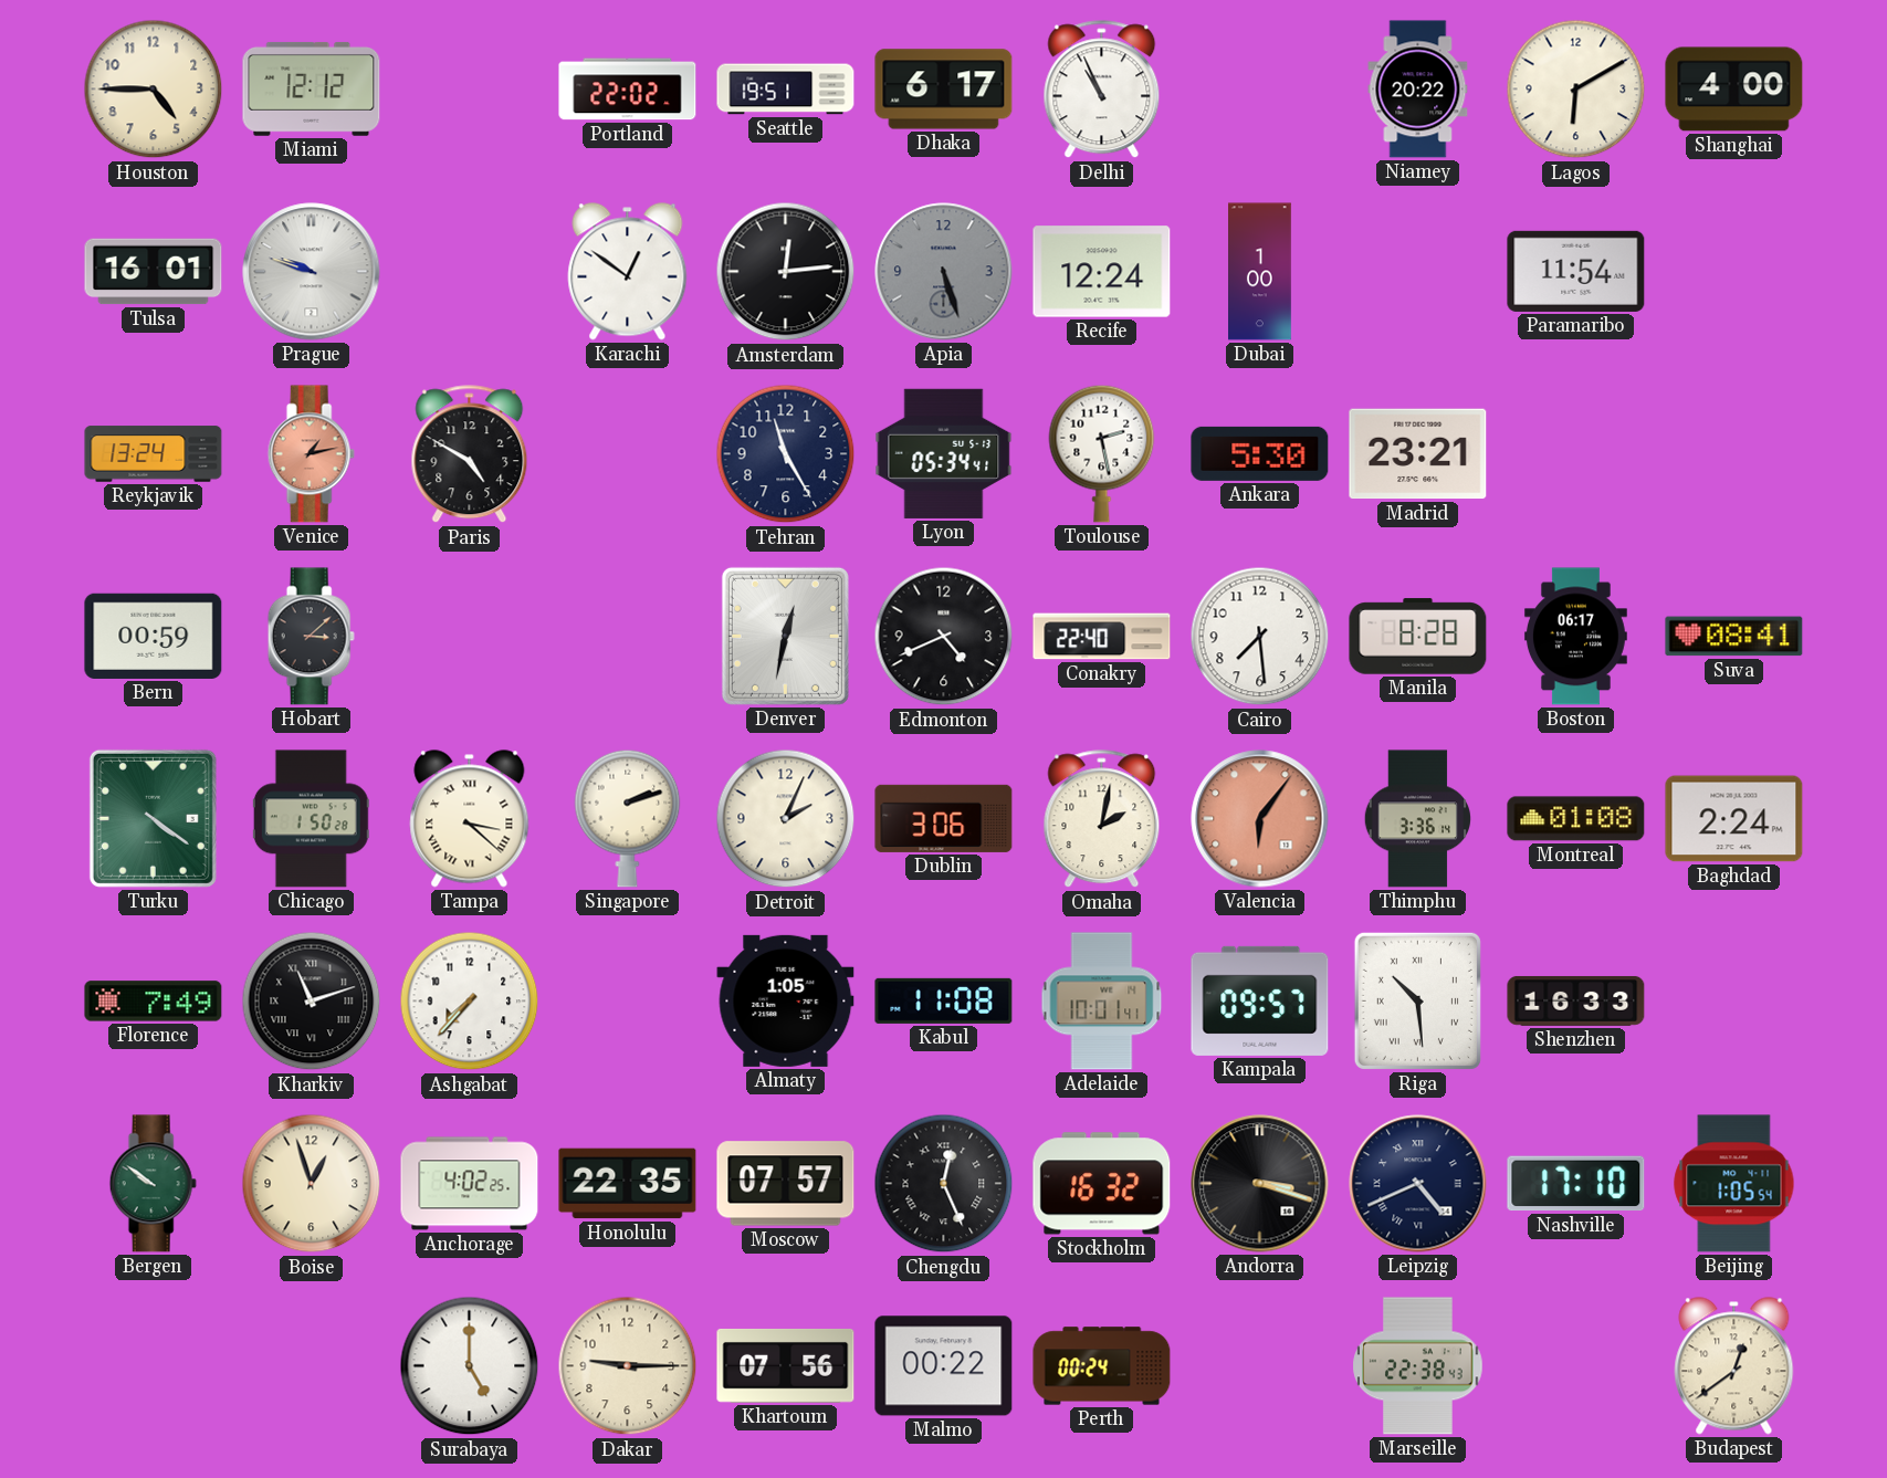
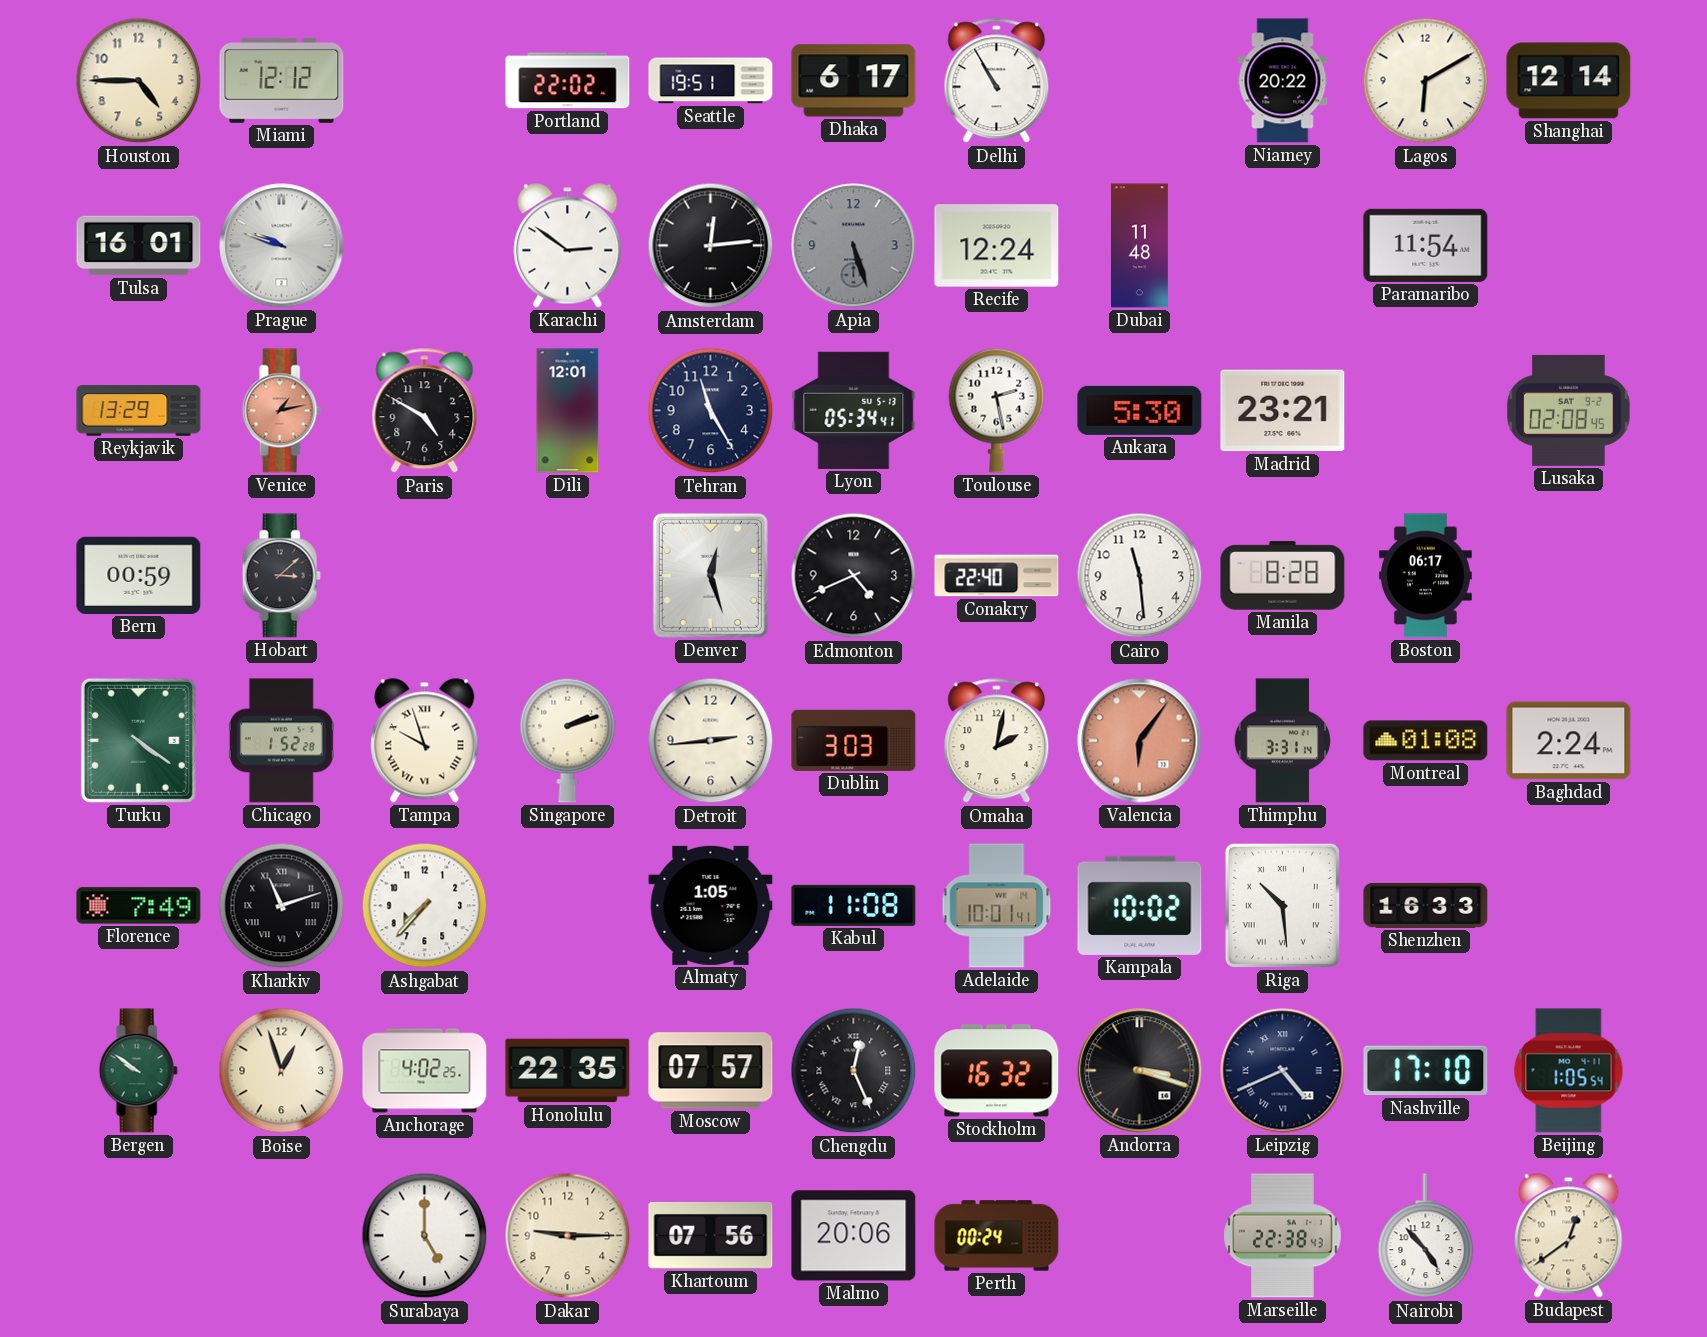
Delhi: 10:56 -> 10:55 (997, 81)
Shanghai: 4:00 -> 12:14 (1569, 81)
Karachi: 12:51 -> 2:51 (568, 246)
Dubai: 1:00 -> 11:48 (1140, 246)
Reykjavik: 13:24 -> 13:29 (139, 411)
Dili: none -> 12:01 (568, 411)
Lusaka: none -> 02:08 (1569, 410)
Denver: 12:32 -> 12:27 (710, 575)
Cairo: 7:29 -> 11:29 (1140, 576)
Suva: 08:41 -> none (1734, 637)
Chicago: 1:50 -> 1:52 (281, 741)
Tampa: 3:22 -> 9:57 (425, 741)
Detroit: 2:04 -> 2:44 (711, 741)
Dublin: 3:06 -> 3:03 (854, 740)
Thimphu: 3:36 -> 3:31 (1282, 741)
Kampala: 09:57 -> 10:02 (1140, 905)
Malmo: 00:22 -> 20:06 (854, 1236)
Nairobi: none -> 4:53 (1426, 1236)
